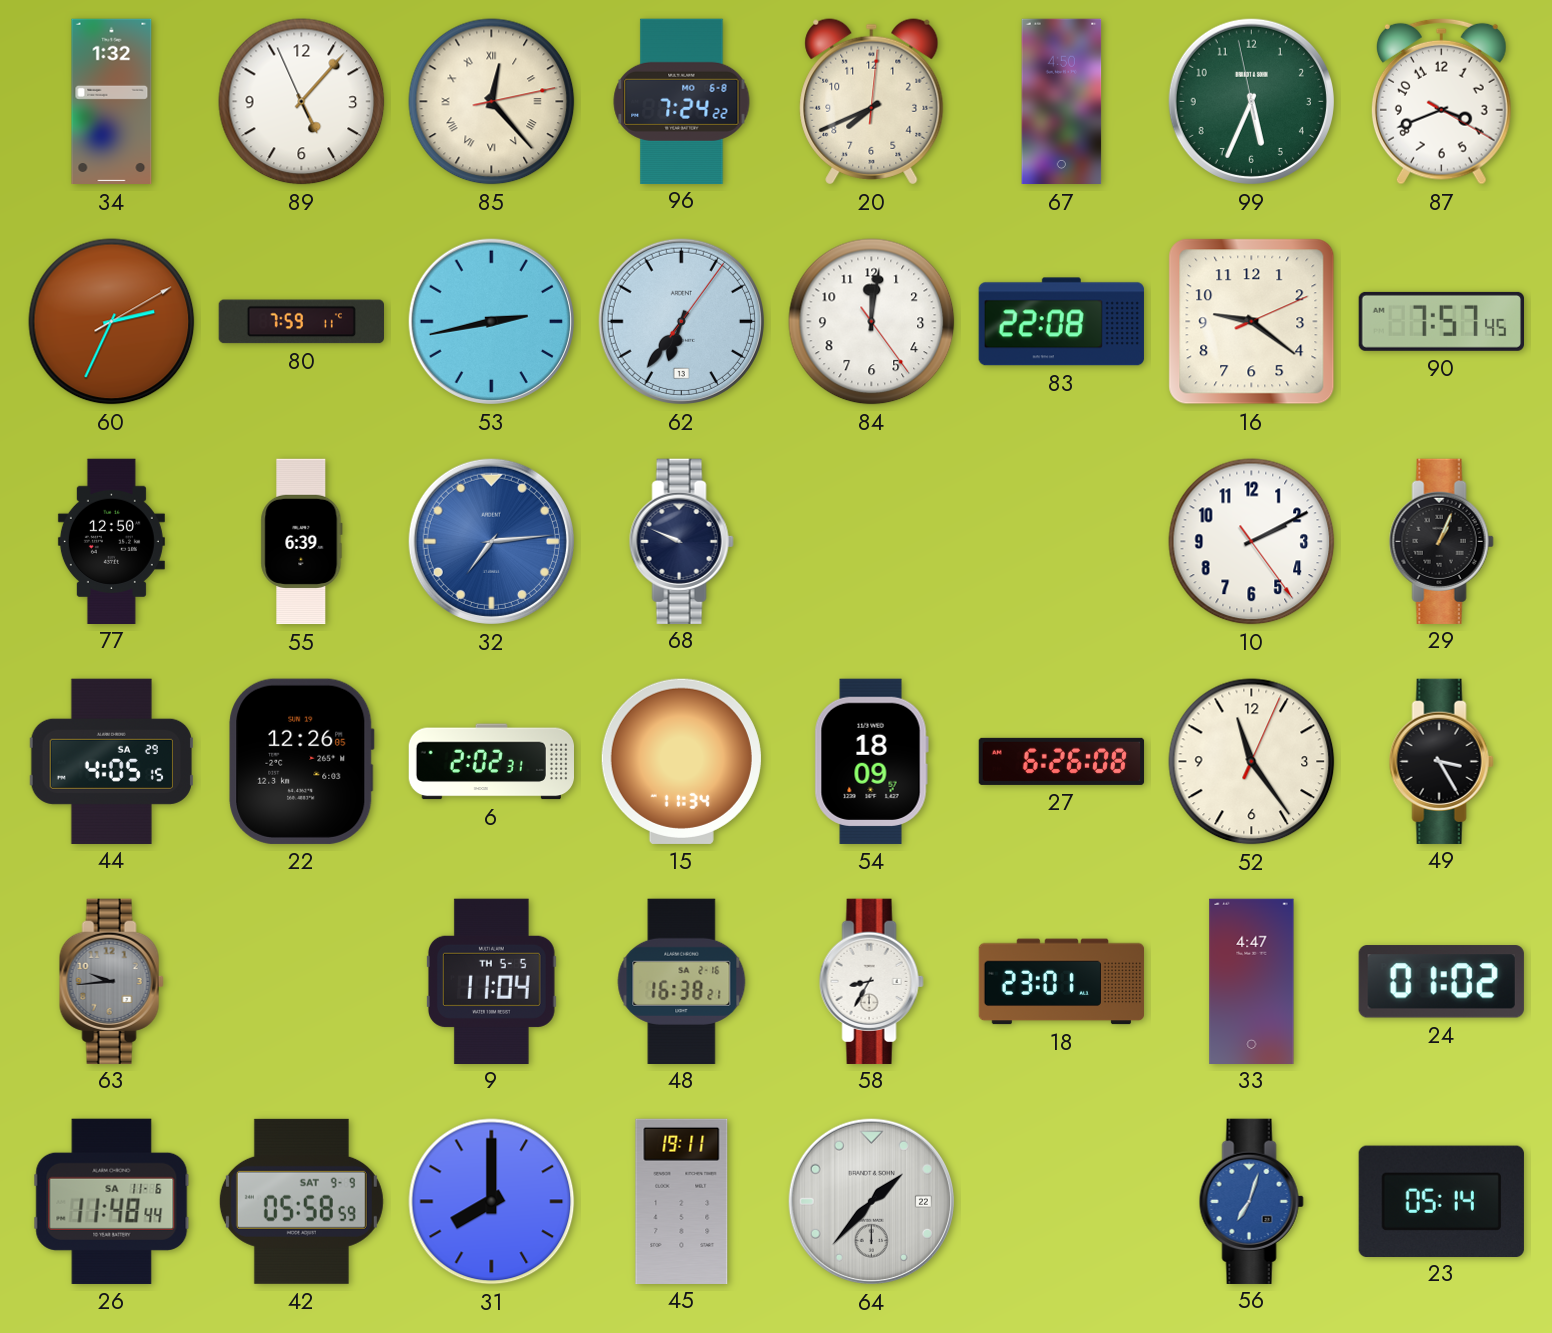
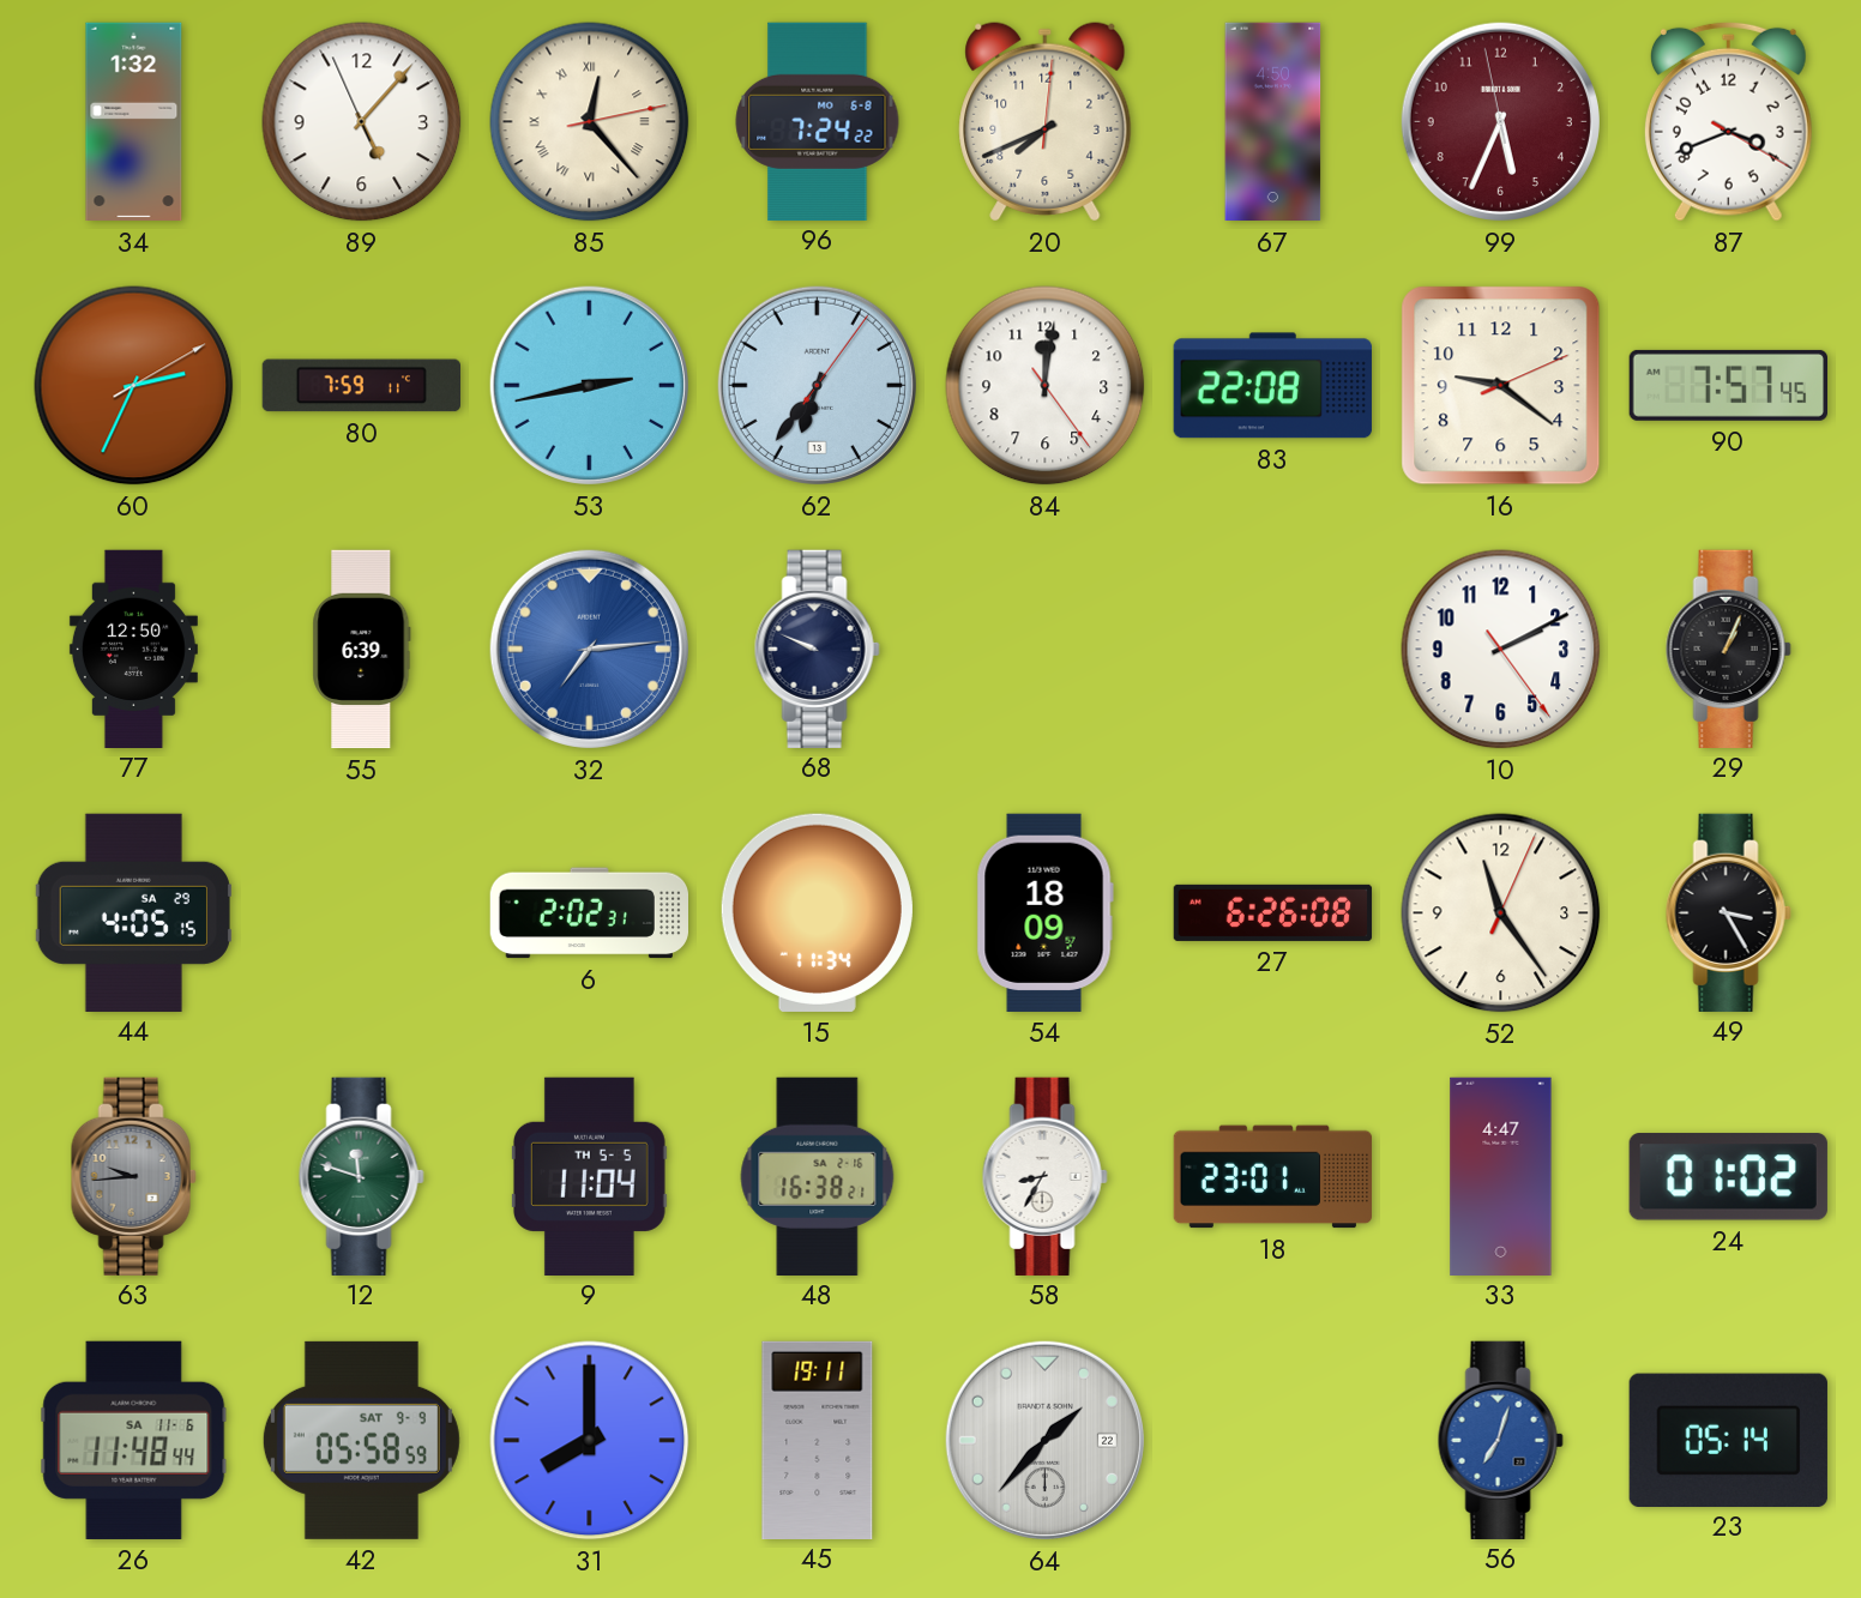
99 dial: green -> burgundy (1500, 121)
22: 12:26 -> none (302, 761)
12: none -> 11:48 (361, 1176)
